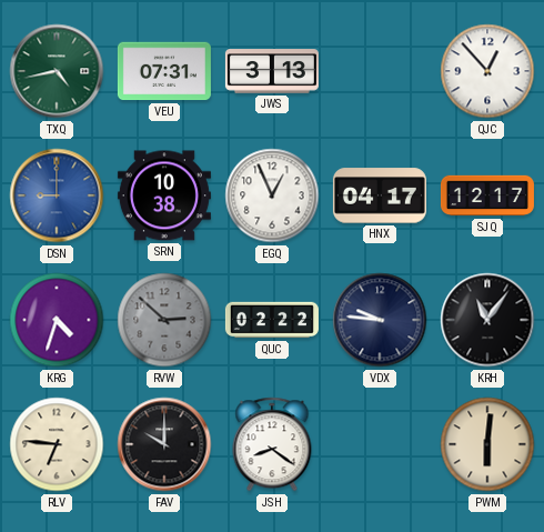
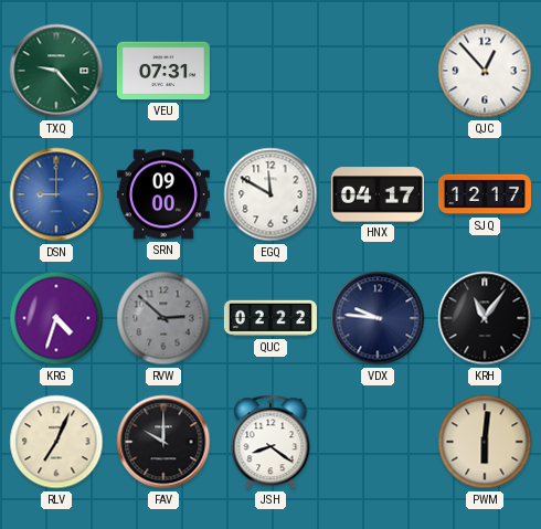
TXQ: 4:43 -> 9:23 (56, 71)
JWS: 3:13 -> none (272, 72)
SRN: 10:38 -> 09:00 (163, 194)
EGQ: 12:56 -> 11:50 (270, 194)
RLV: 6:46 -> 7:04 (56, 442)
